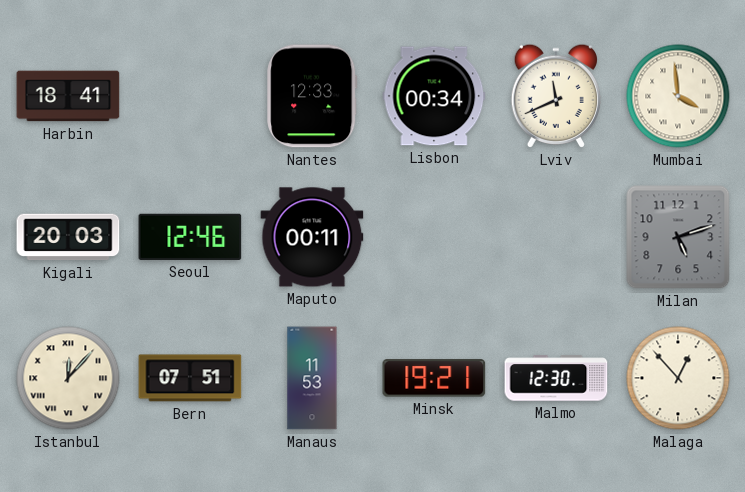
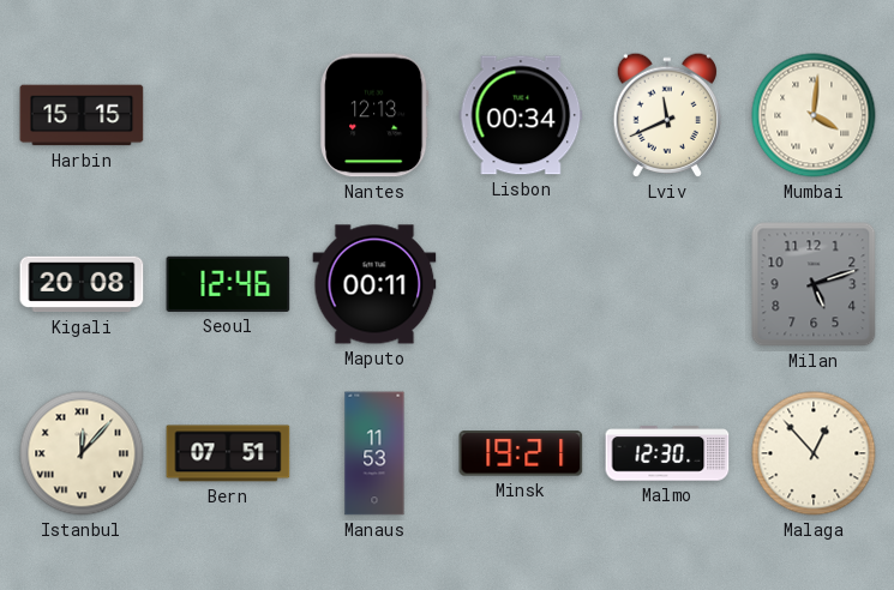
Harbin: 18:41 -> 15:15 (82, 115)
Nantes: 12:33 -> 12:13 (374, 115)
Mumbai: 3:59 -> 4:01 (814, 115)
Kigali: 20:03 -> 20:08 (82, 284)
